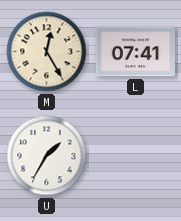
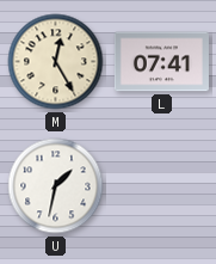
U: 1:35 -> 1:32 (56, 186)
